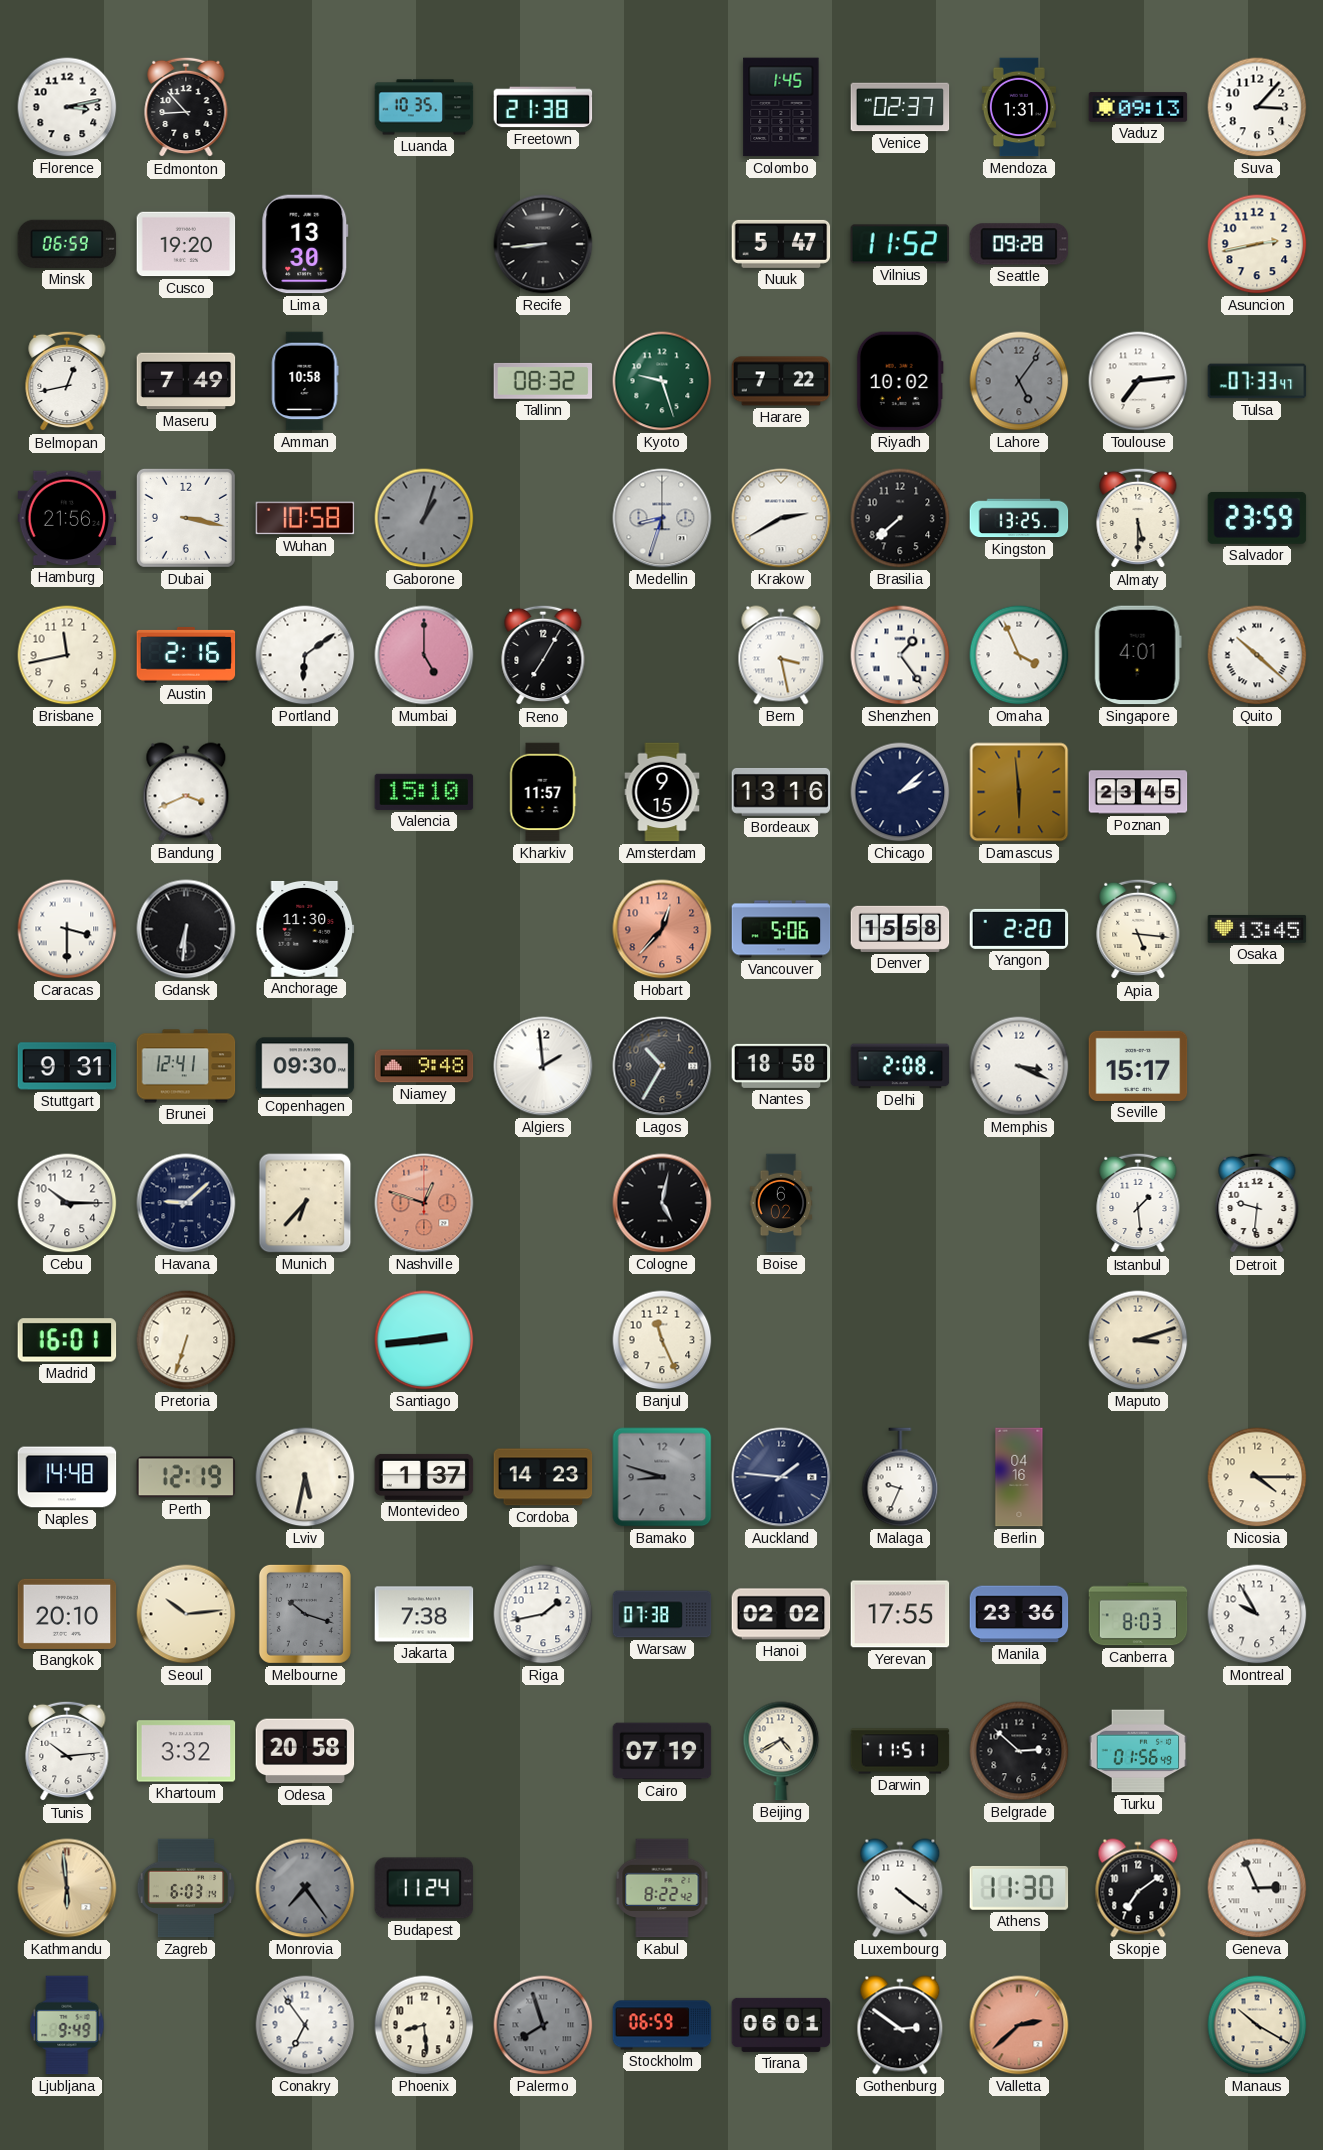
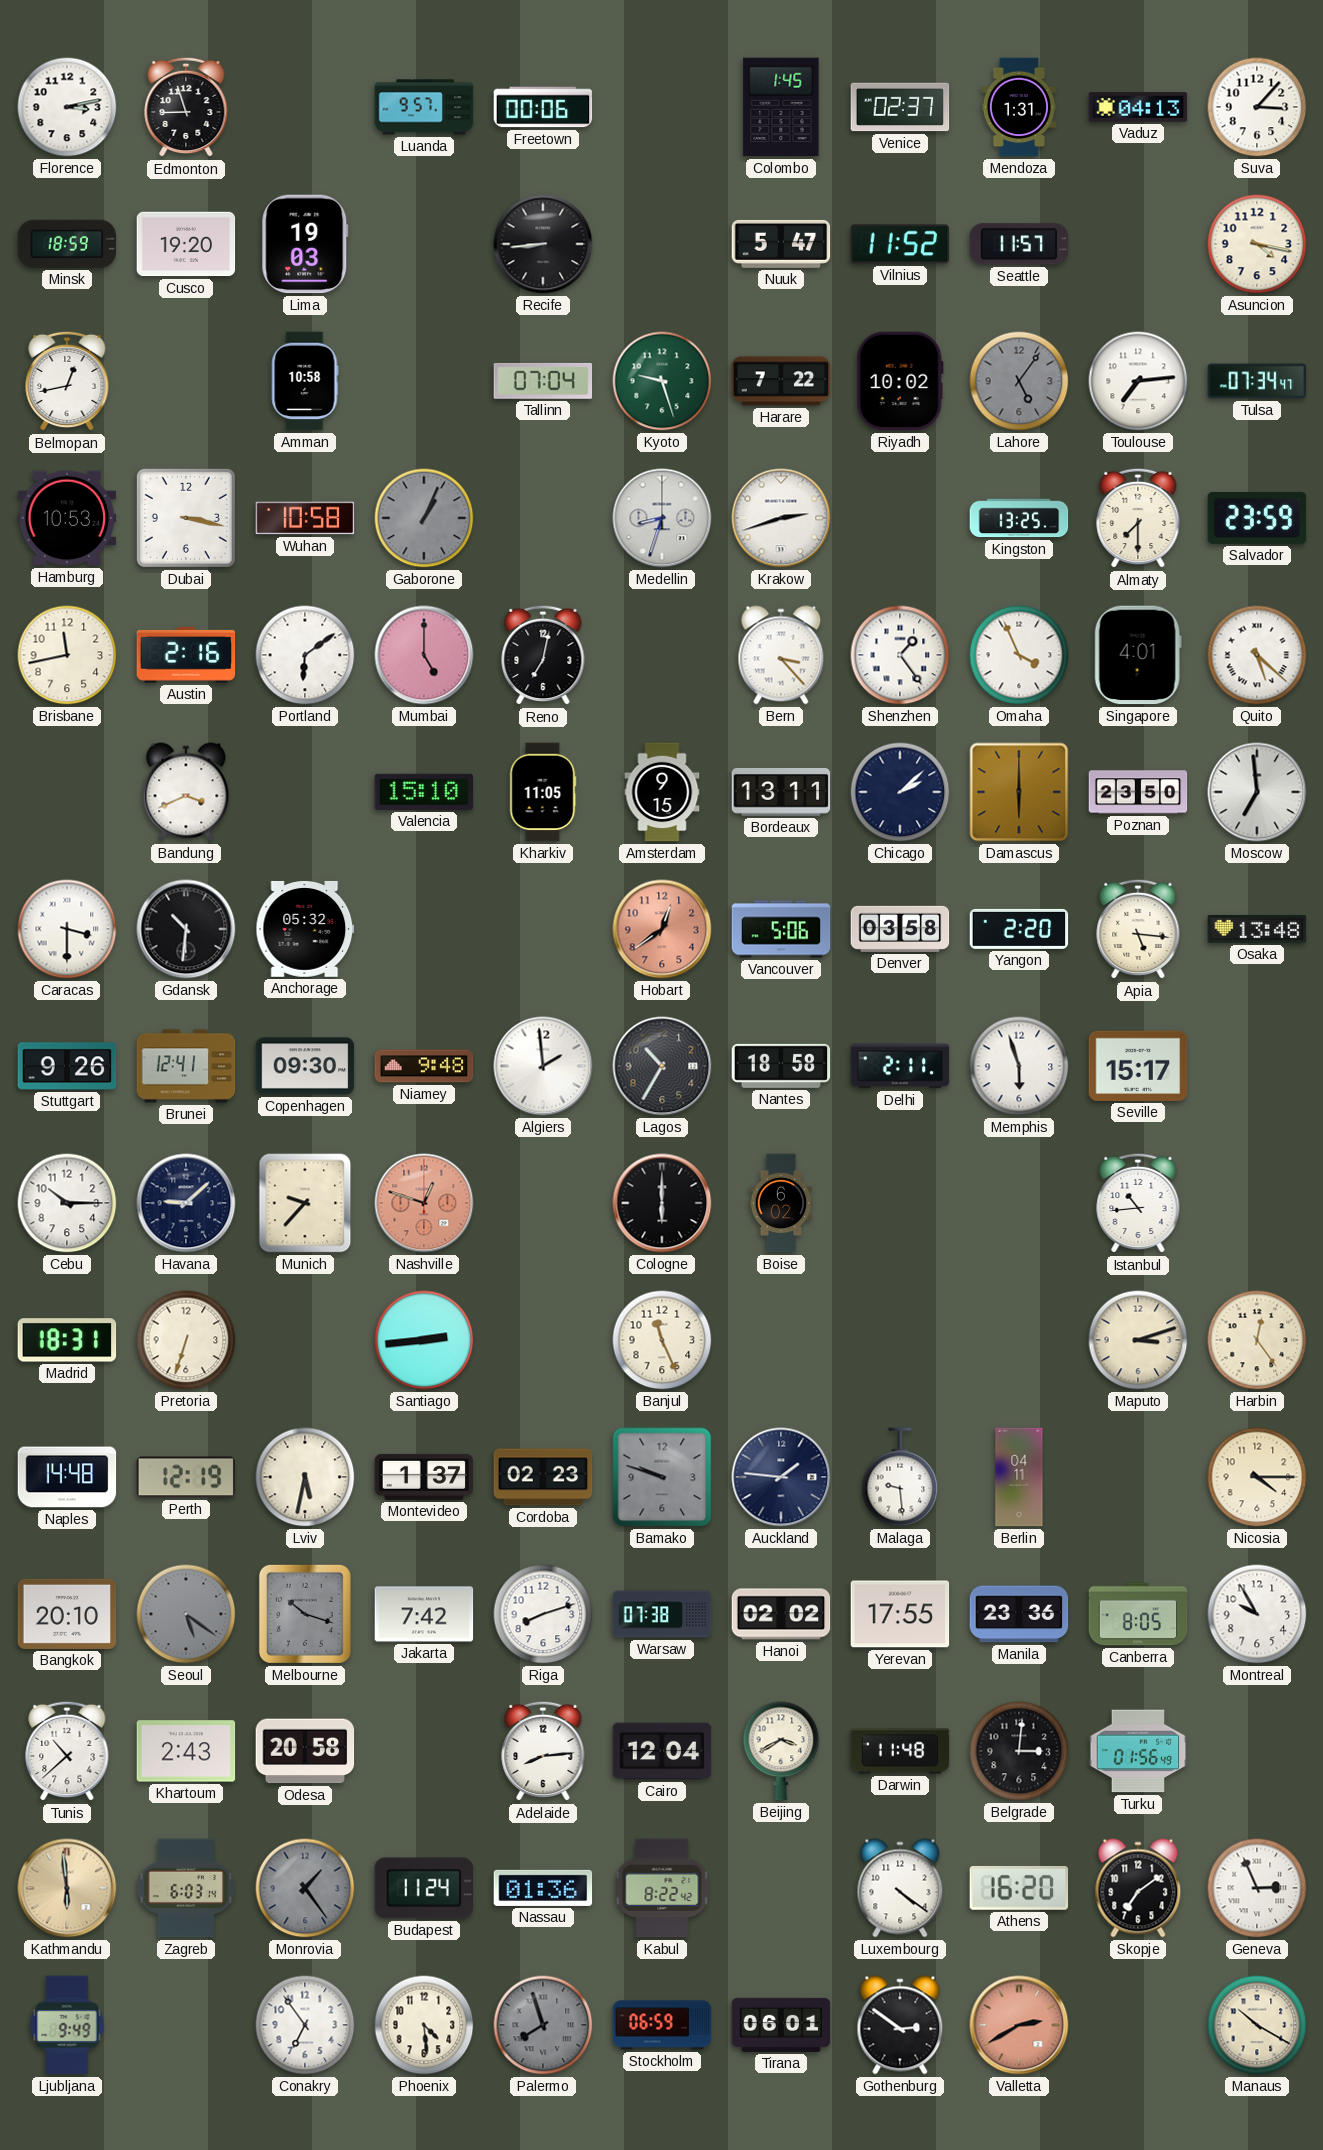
Edmonton: 8:53 -> 8:57 (186, 107)
Luanda: 10:35 -> 9:57 (424, 107)
Freetown: 21:38 -> 00:06 (543, 107)
Vaduz: 09:13 -> 04:13 (1138, 107)
Minsk: 06:59 -> 18:59 (67, 244)
Lima: 13:30 -> 19:03 (305, 244)
Seattle: 09:28 -> 11:57 (1019, 244)
Asuncion: 2:43 -> 4:17 (1257, 244)
Maseru: 7:49 -> none (186, 381)
Tallinn: 08:32 -> 07:04 (543, 381)
Tulsa: 07:33 -> 07:34 (1257, 381)
Hamburg: 21:56 -> 10:53 (67, 518)
Gaborone: 1:03 -> 1:04 (424, 518)
Krakow: 2:40 -> 2:42 (781, 518)
Brasilia: 7:38 -> none (900, 518)
Almaty: 5:30 -> 7:30 (1138, 518)
Reno: 7:05 -> 7:02 (543, 655)
Bern: 3:28 -> 3:23 (781, 655)
Quito: 10:22 -> 5:22 (1257, 655)
Kharkiv: 11:57 -> 11:05 (543, 792)
Bordeaux: 13:16 -> 13:11 (781, 792)
Damascus: 5:59 -> 6:00 (1019, 792)
Poznan: 23:45 -> 23:50 (1138, 792)
Moscow: none -> 6:59 (1257, 792)
Gdansk: 6:31 -> 10:31 (186, 929)
Anchorage: 11:30 -> 05:32 (305, 929)
Hobart: 12:37 -> 12:39 (662, 929)
Denver: 15:58 -> 03:58 (900, 929)
Osaka: 13:45 -> 13:48 (1257, 929)
Stuttgart: 9:31 -> 9:26 (67, 1066)
Delhi: 2:08 -> 2:11 (900, 1066)
Memphis: 3:19 -> 5:57 (1019, 1066)
Munich: 6:37 -> 9:37 (305, 1203)
Cologne: 5:02 -> 6:00 (662, 1203)
Istanbul: 1:29 -> 10:44 (1138, 1203)
Detroit: 9:31 -> none (1257, 1203)
Madrid: 16:01 -> 18:31 (67, 1340)
Harbin: none -> 12:24 (1257, 1340)
Cordoba: 14:23 -> 02:23 (543, 1477)
Bamako: 8:48 -> 9:48 (662, 1477)
Malaga: 9:34 -> 9:29 (900, 1477)
Berlin: 04:16 -> 04:11 (1019, 1477)
Seoul: 10:14 -> 5:21 (186, 1614)
Seoul dial: cream -> grey (186, 1614)
Jakarta: 7:38 -> 7:42 (424, 1614)
Riga: 1:43 -> 8:12 (543, 1614)
Canberra: 8:03 -> 8:05 (1138, 1614)
Tunis: 10:14 -> 10:38 (67, 1751)
Khartoum: 3:32 -> 2:43 (186, 1751)
Adelaide: none -> 8:14 (543, 1751)
Cairo: 07:19 -> 12:04 (662, 1751)
Beijing: 4:40 -> 3:40 (781, 1751)
Darwin: 11:51 -> 11:48 (900, 1751)
Belgrade: 2:52 -> 3:01 (1019, 1751)
Monrovia: 7:24 -> 1:24 (305, 1888)
Nassau: none -> 01:36 (543, 1888)
Athens: 11:30 -> 16:20 (1019, 1888)
Phoenix: 8:29 -> 4:29 (424, 2025)
Valletta: 2:38 -> 2:40 (1019, 2025)
